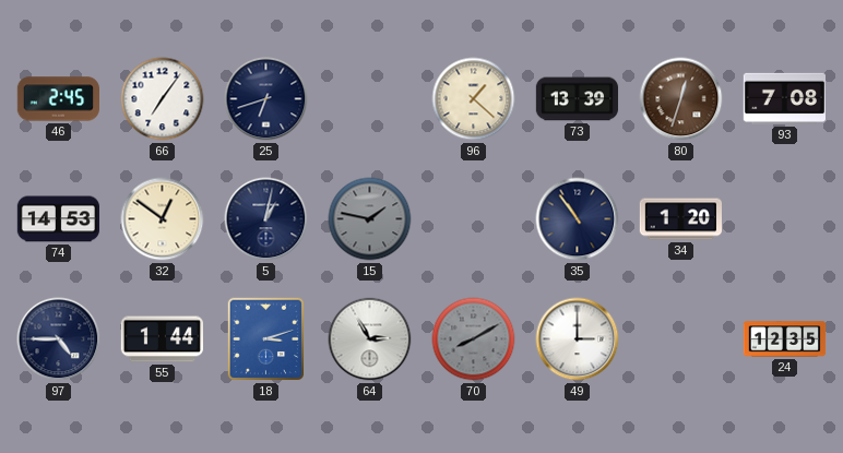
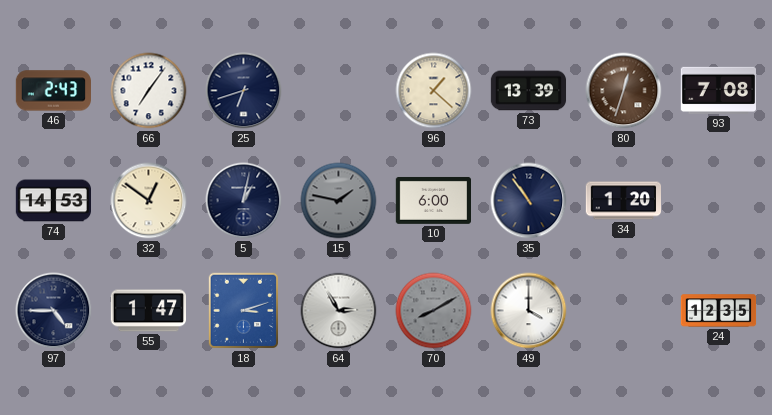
46: 2:45 -> 2:43 (53, 91)
10: none -> 6:00 (433, 200)
55: 1:44 -> 1:47 (148, 311)
49: 3:00 -> 4:00 (529, 311)
